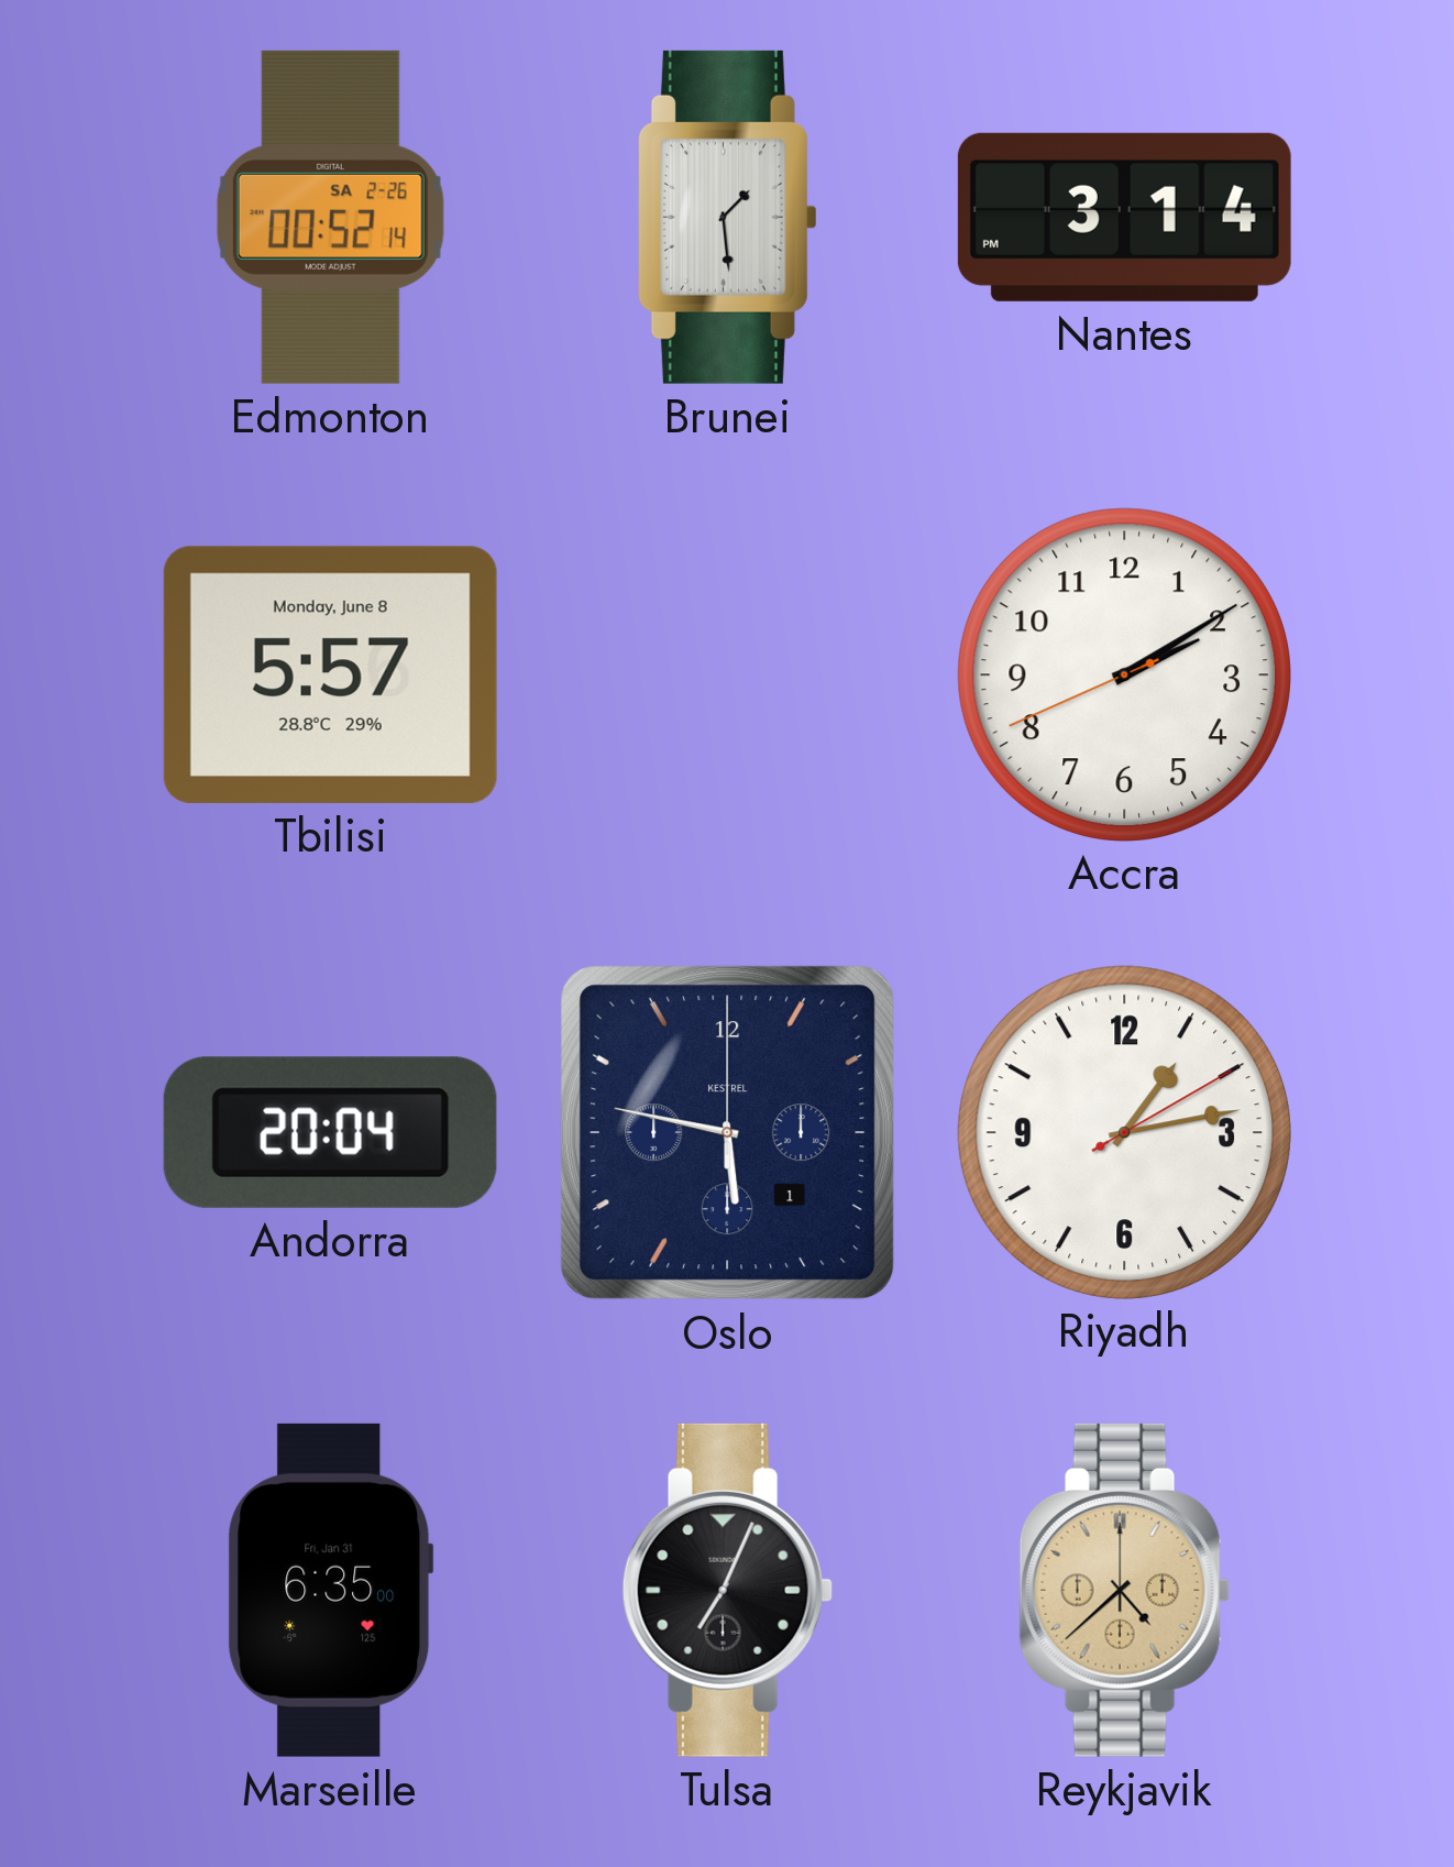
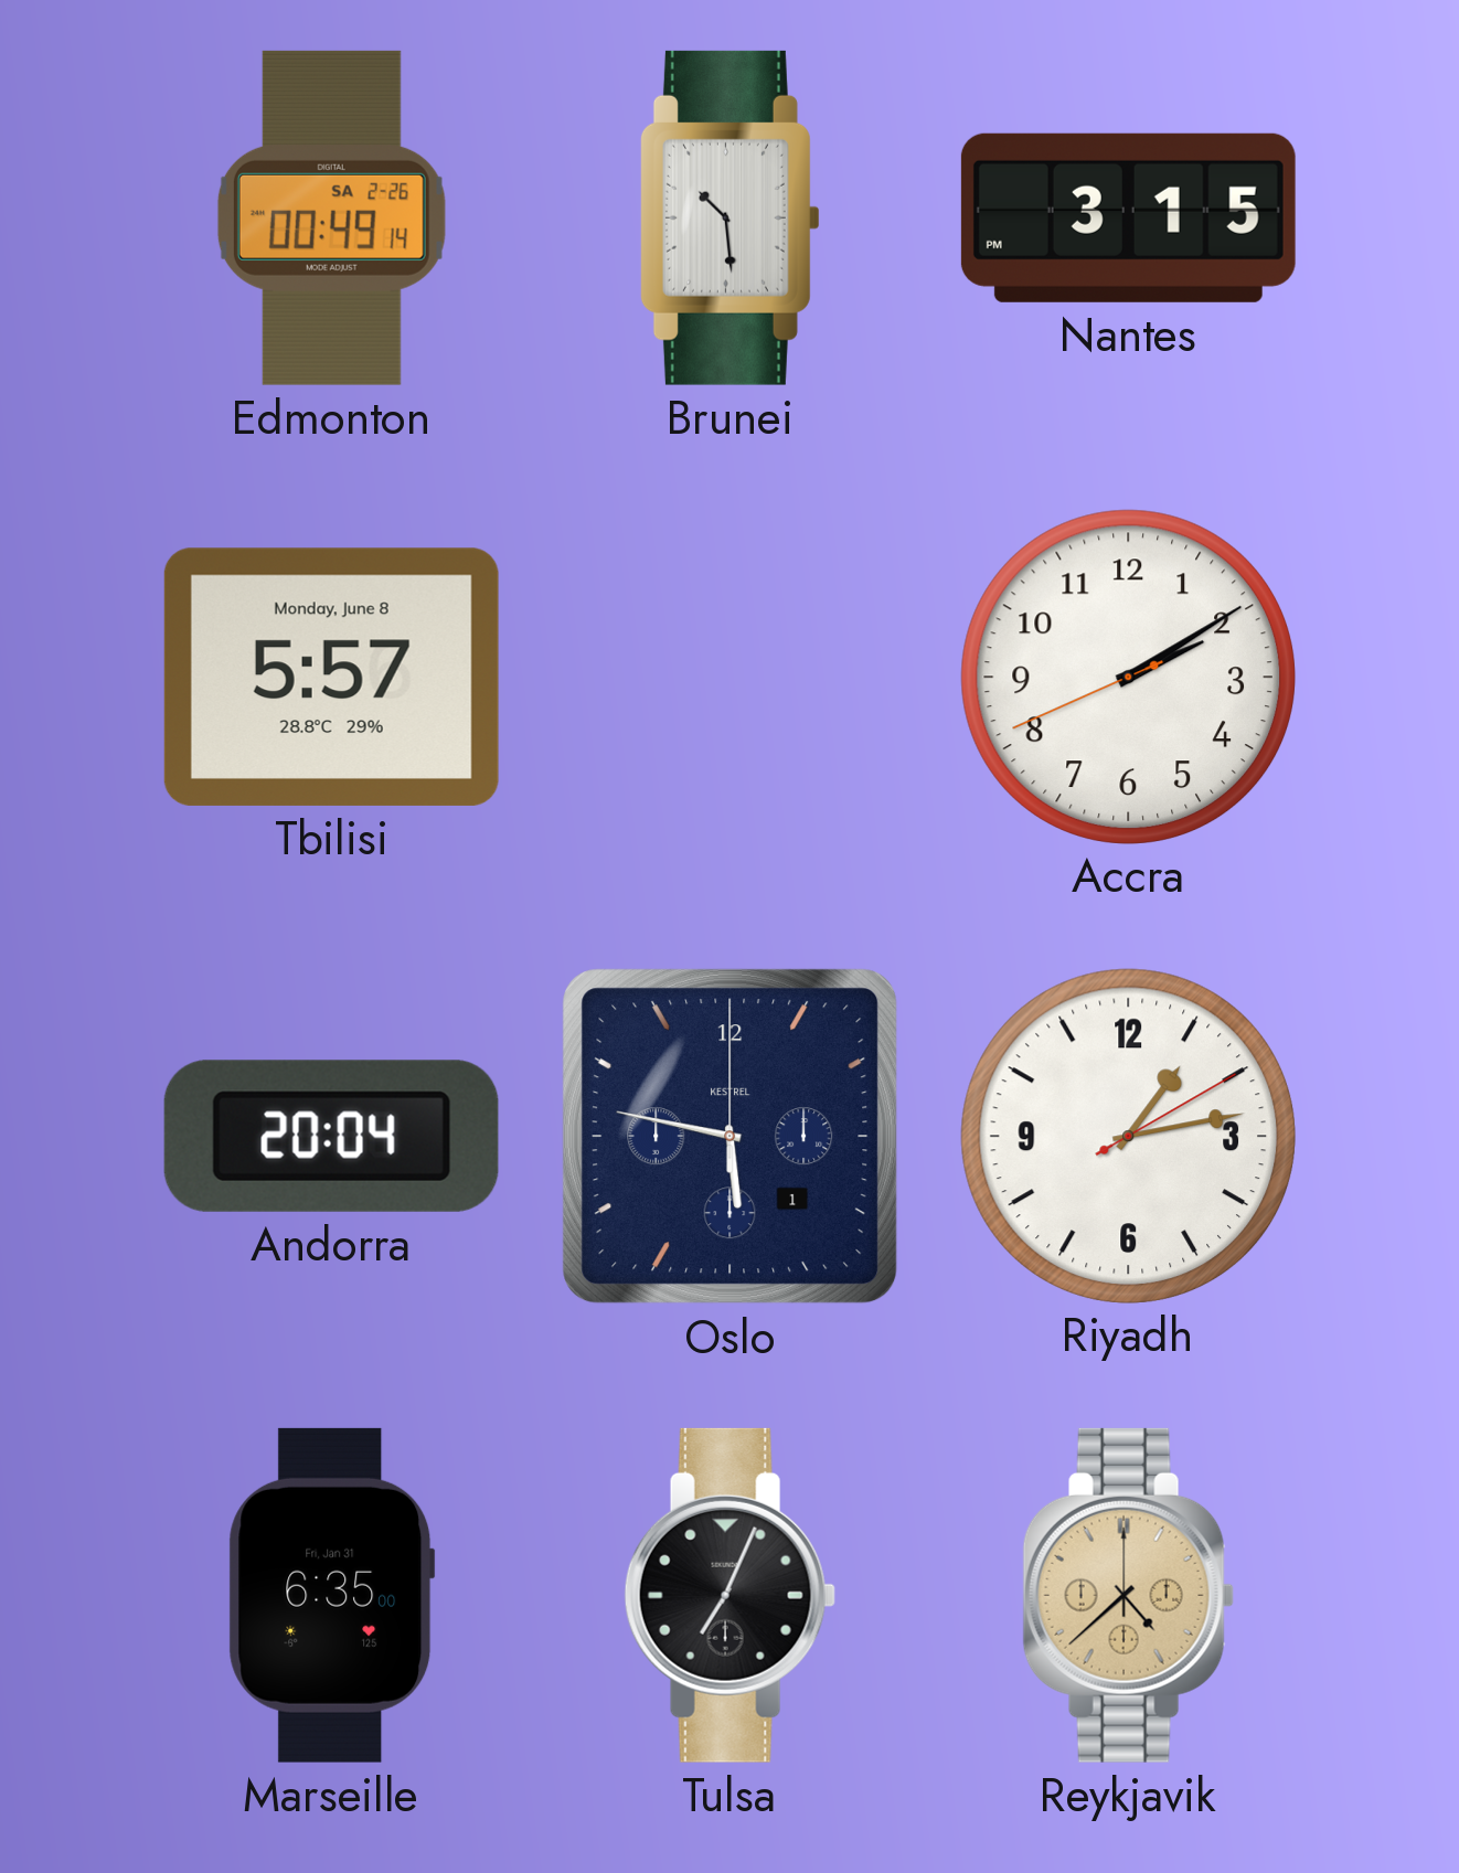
Edmonton: 00:52 -> 00:49 (331, 217)
Brunei: 1:29 -> 10:29 (729, 217)
Nantes: 3:14 -> 3:15 (1128, 217)
